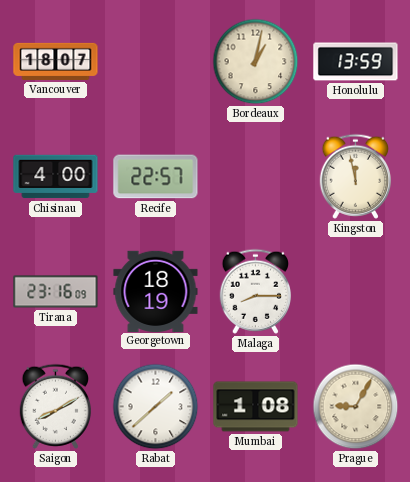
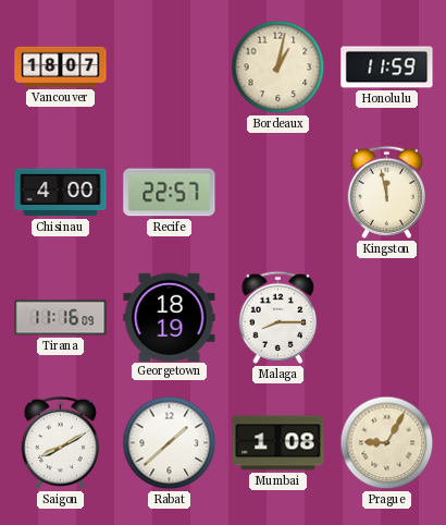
Honolulu: 13:59 -> 11:59 (387, 68)
Tirana: 23:16 -> 11:16 (61, 318)
